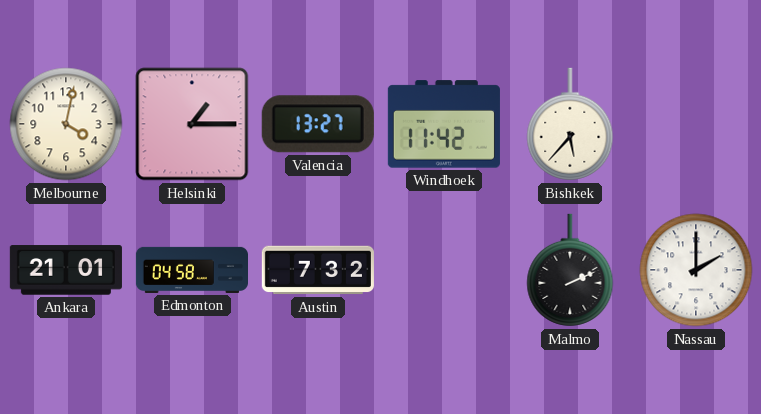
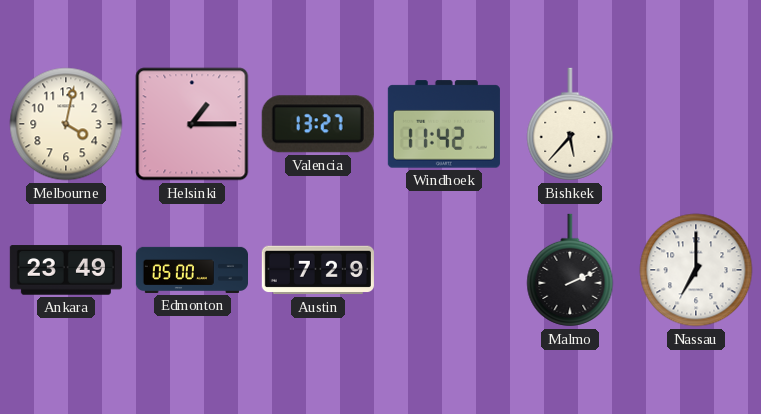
Ankara: 21:01 -> 23:49 (66, 270)
Edmonton: 04:58 -> 05:00 (191, 270)
Austin: 7:32 -> 7:29 (318, 270)
Nassau: 2:00 -> 7:00 (696, 270)
